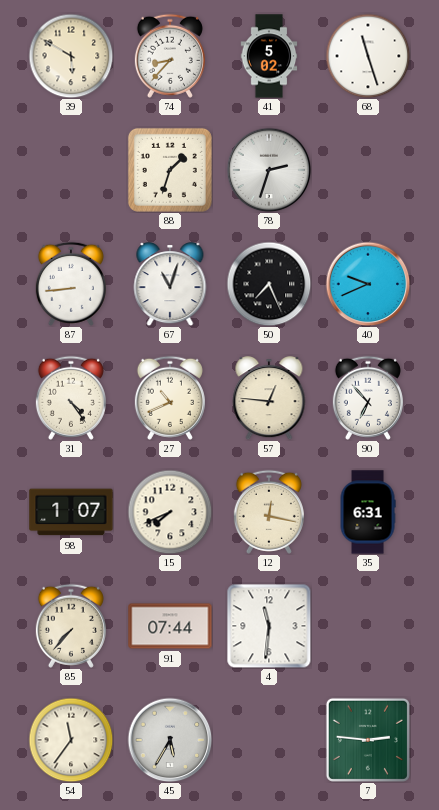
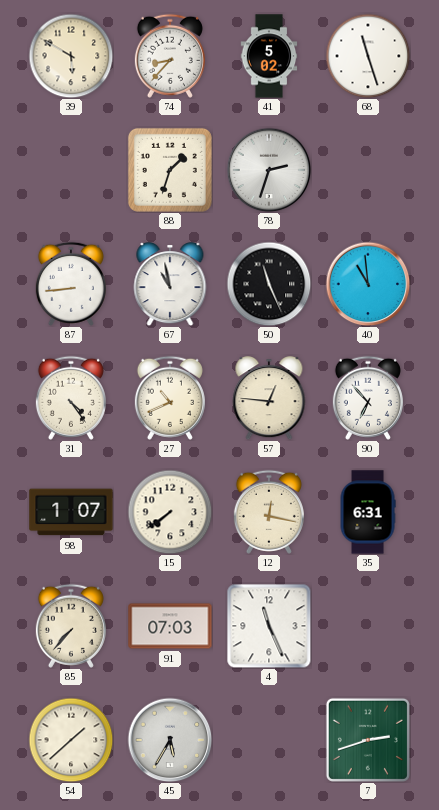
67: 11:03 -> 10:58 (170, 284)
50: 7:26 -> 11:26 (269, 284)
40: 9:41 -> 10:59 (368, 284)
15: 7:41 -> 7:39 (170, 512)
91: 07:44 -> 07:03 (170, 626)
4: 11:31 -> 11:26 (269, 626)
54: 11:36 -> 1:38 (71, 740)
7: 2:46 -> 2:42 (368, 740)
